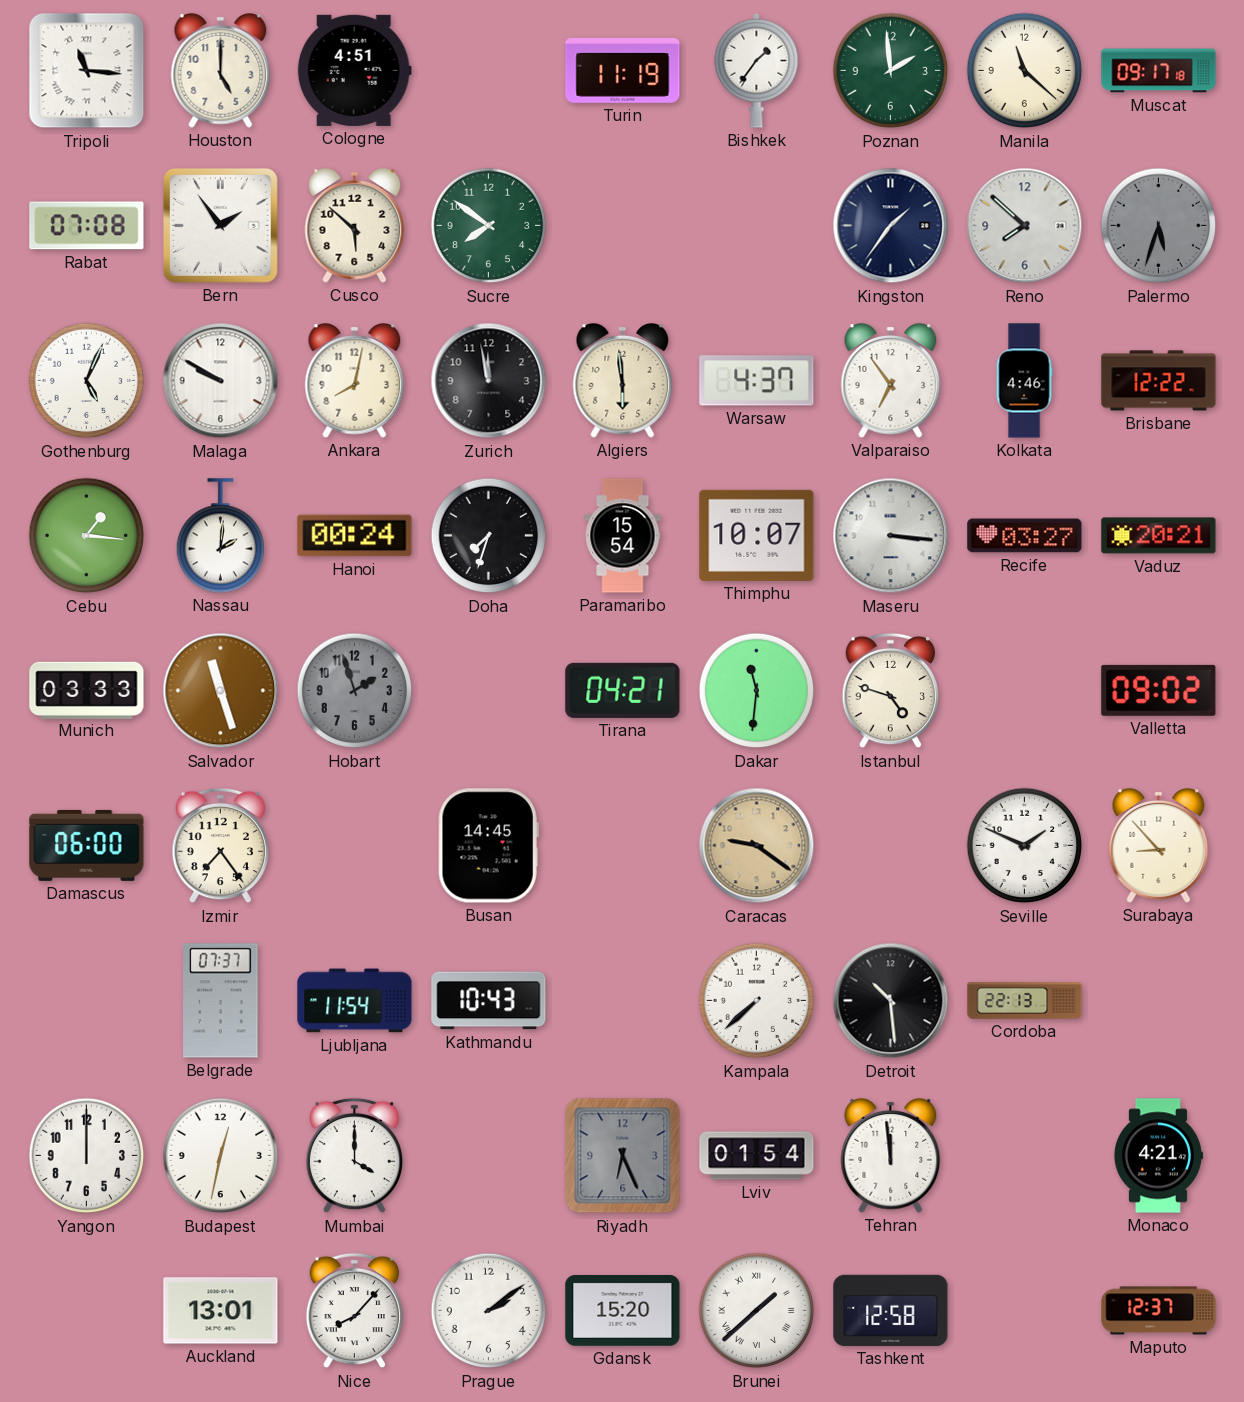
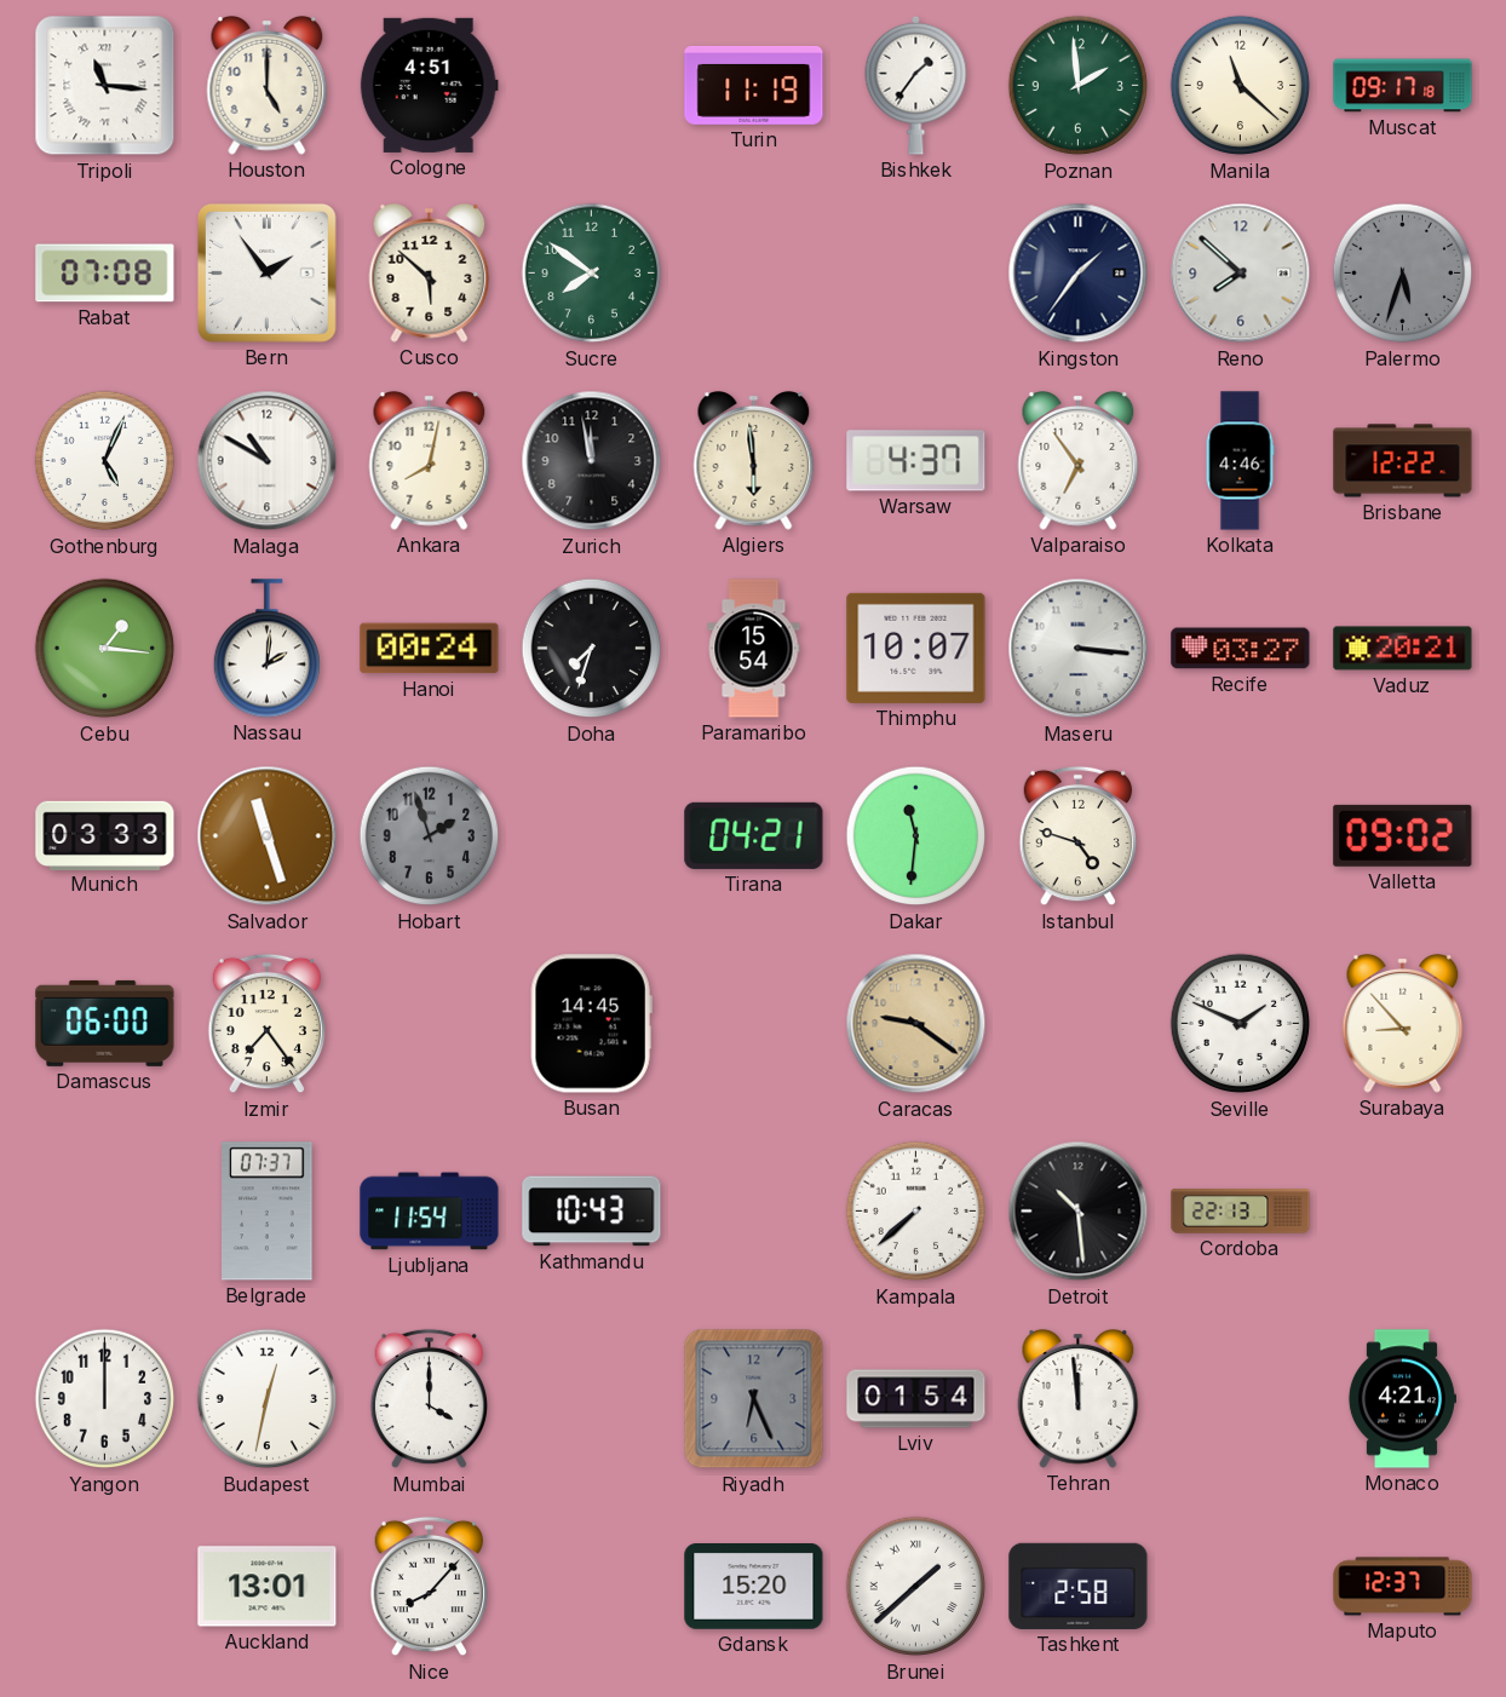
Malaga: 9:50 -> 10:50 (268, 461)
Prague: 2:09 -> none (489, 1311)
Tashkent: 12:58 -> 2:58 (1079, 1586)
